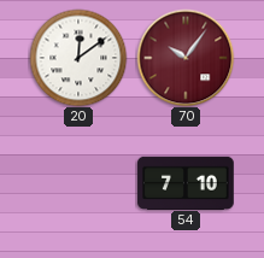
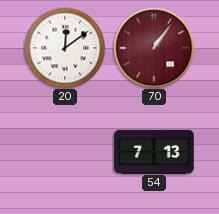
70: 10:06 -> 1:06 (154, 48)
54: 7:10 -> 7:13 (154, 151)
